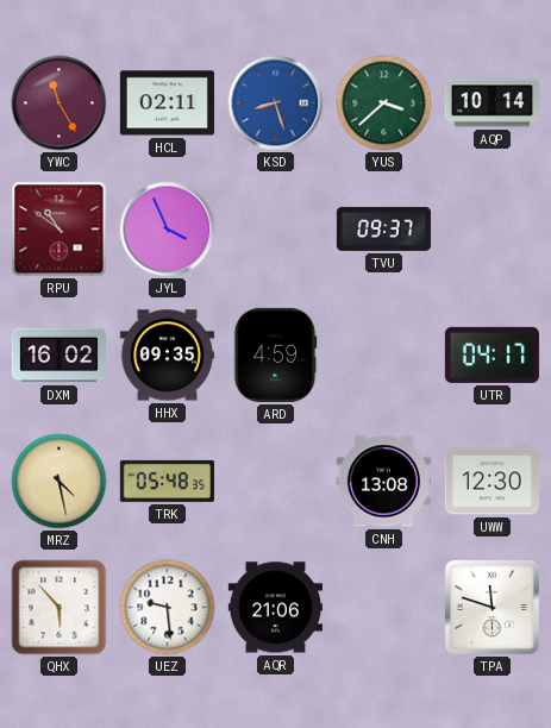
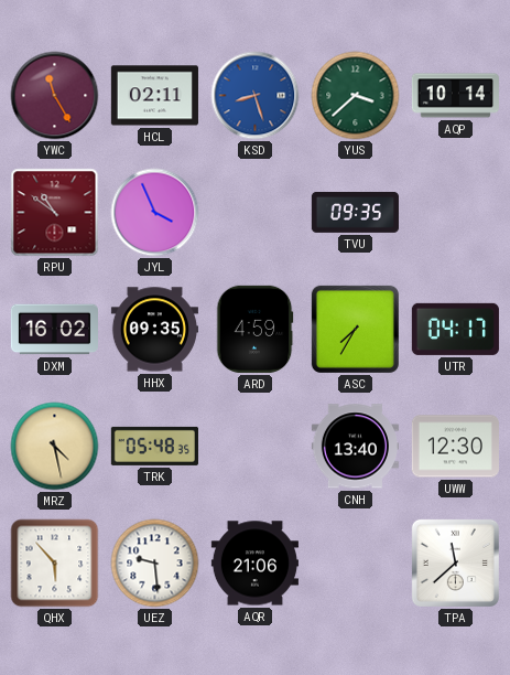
TVU: 09:37 -> 09:35 (355, 212)
ASC: none -> 7:35 (355, 329)
CNH: 13:08 -> 13:40 (355, 447)
TPA: 11:48 -> 11:38 (455, 562)
